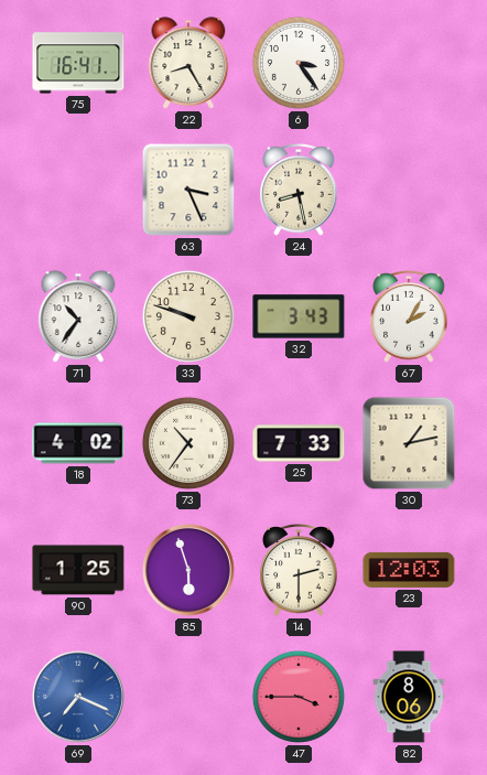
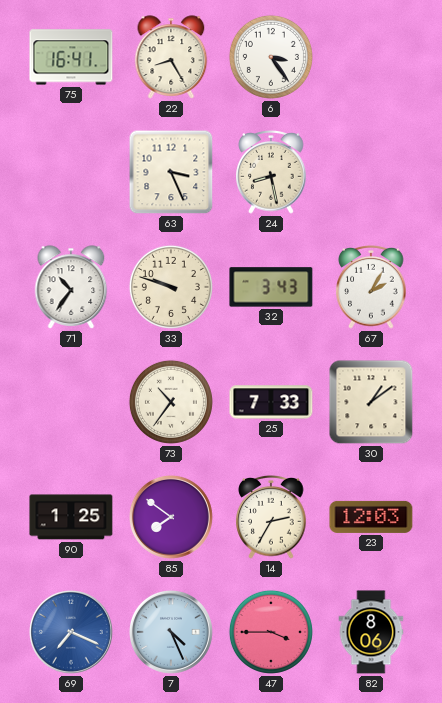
18: 4:02 -> none (78, 443)
30: 1:13 -> 1:09 (371, 402)
85: 5:57 -> 7:51 (171, 517)
14: 2:30 -> 2:35 (271, 518)
7: none -> 4:26 (171, 632)
